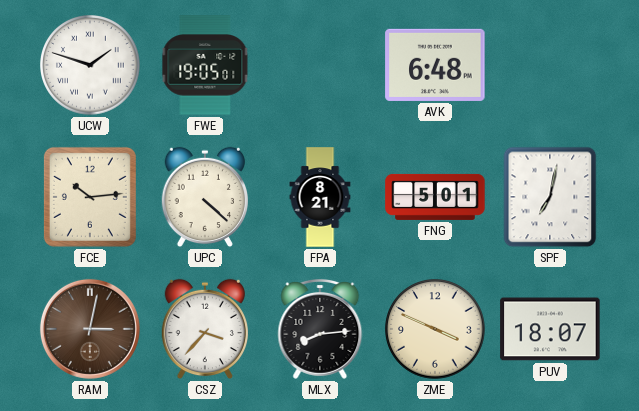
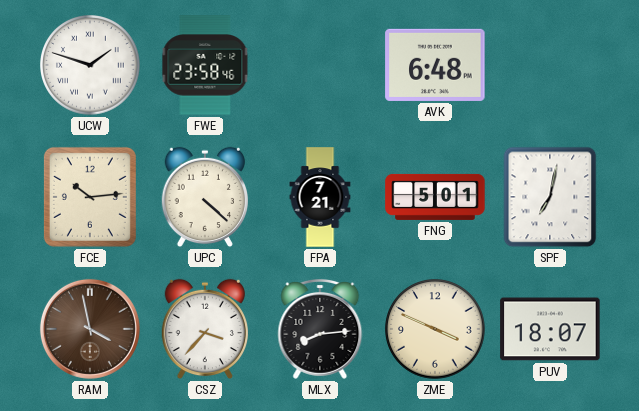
FWE: 19:05 -> 23:58 (205, 65)
FPA: 8:21 -> 7:21 (320, 197)
RAM: 3:02 -> 3:58 (90, 329)
